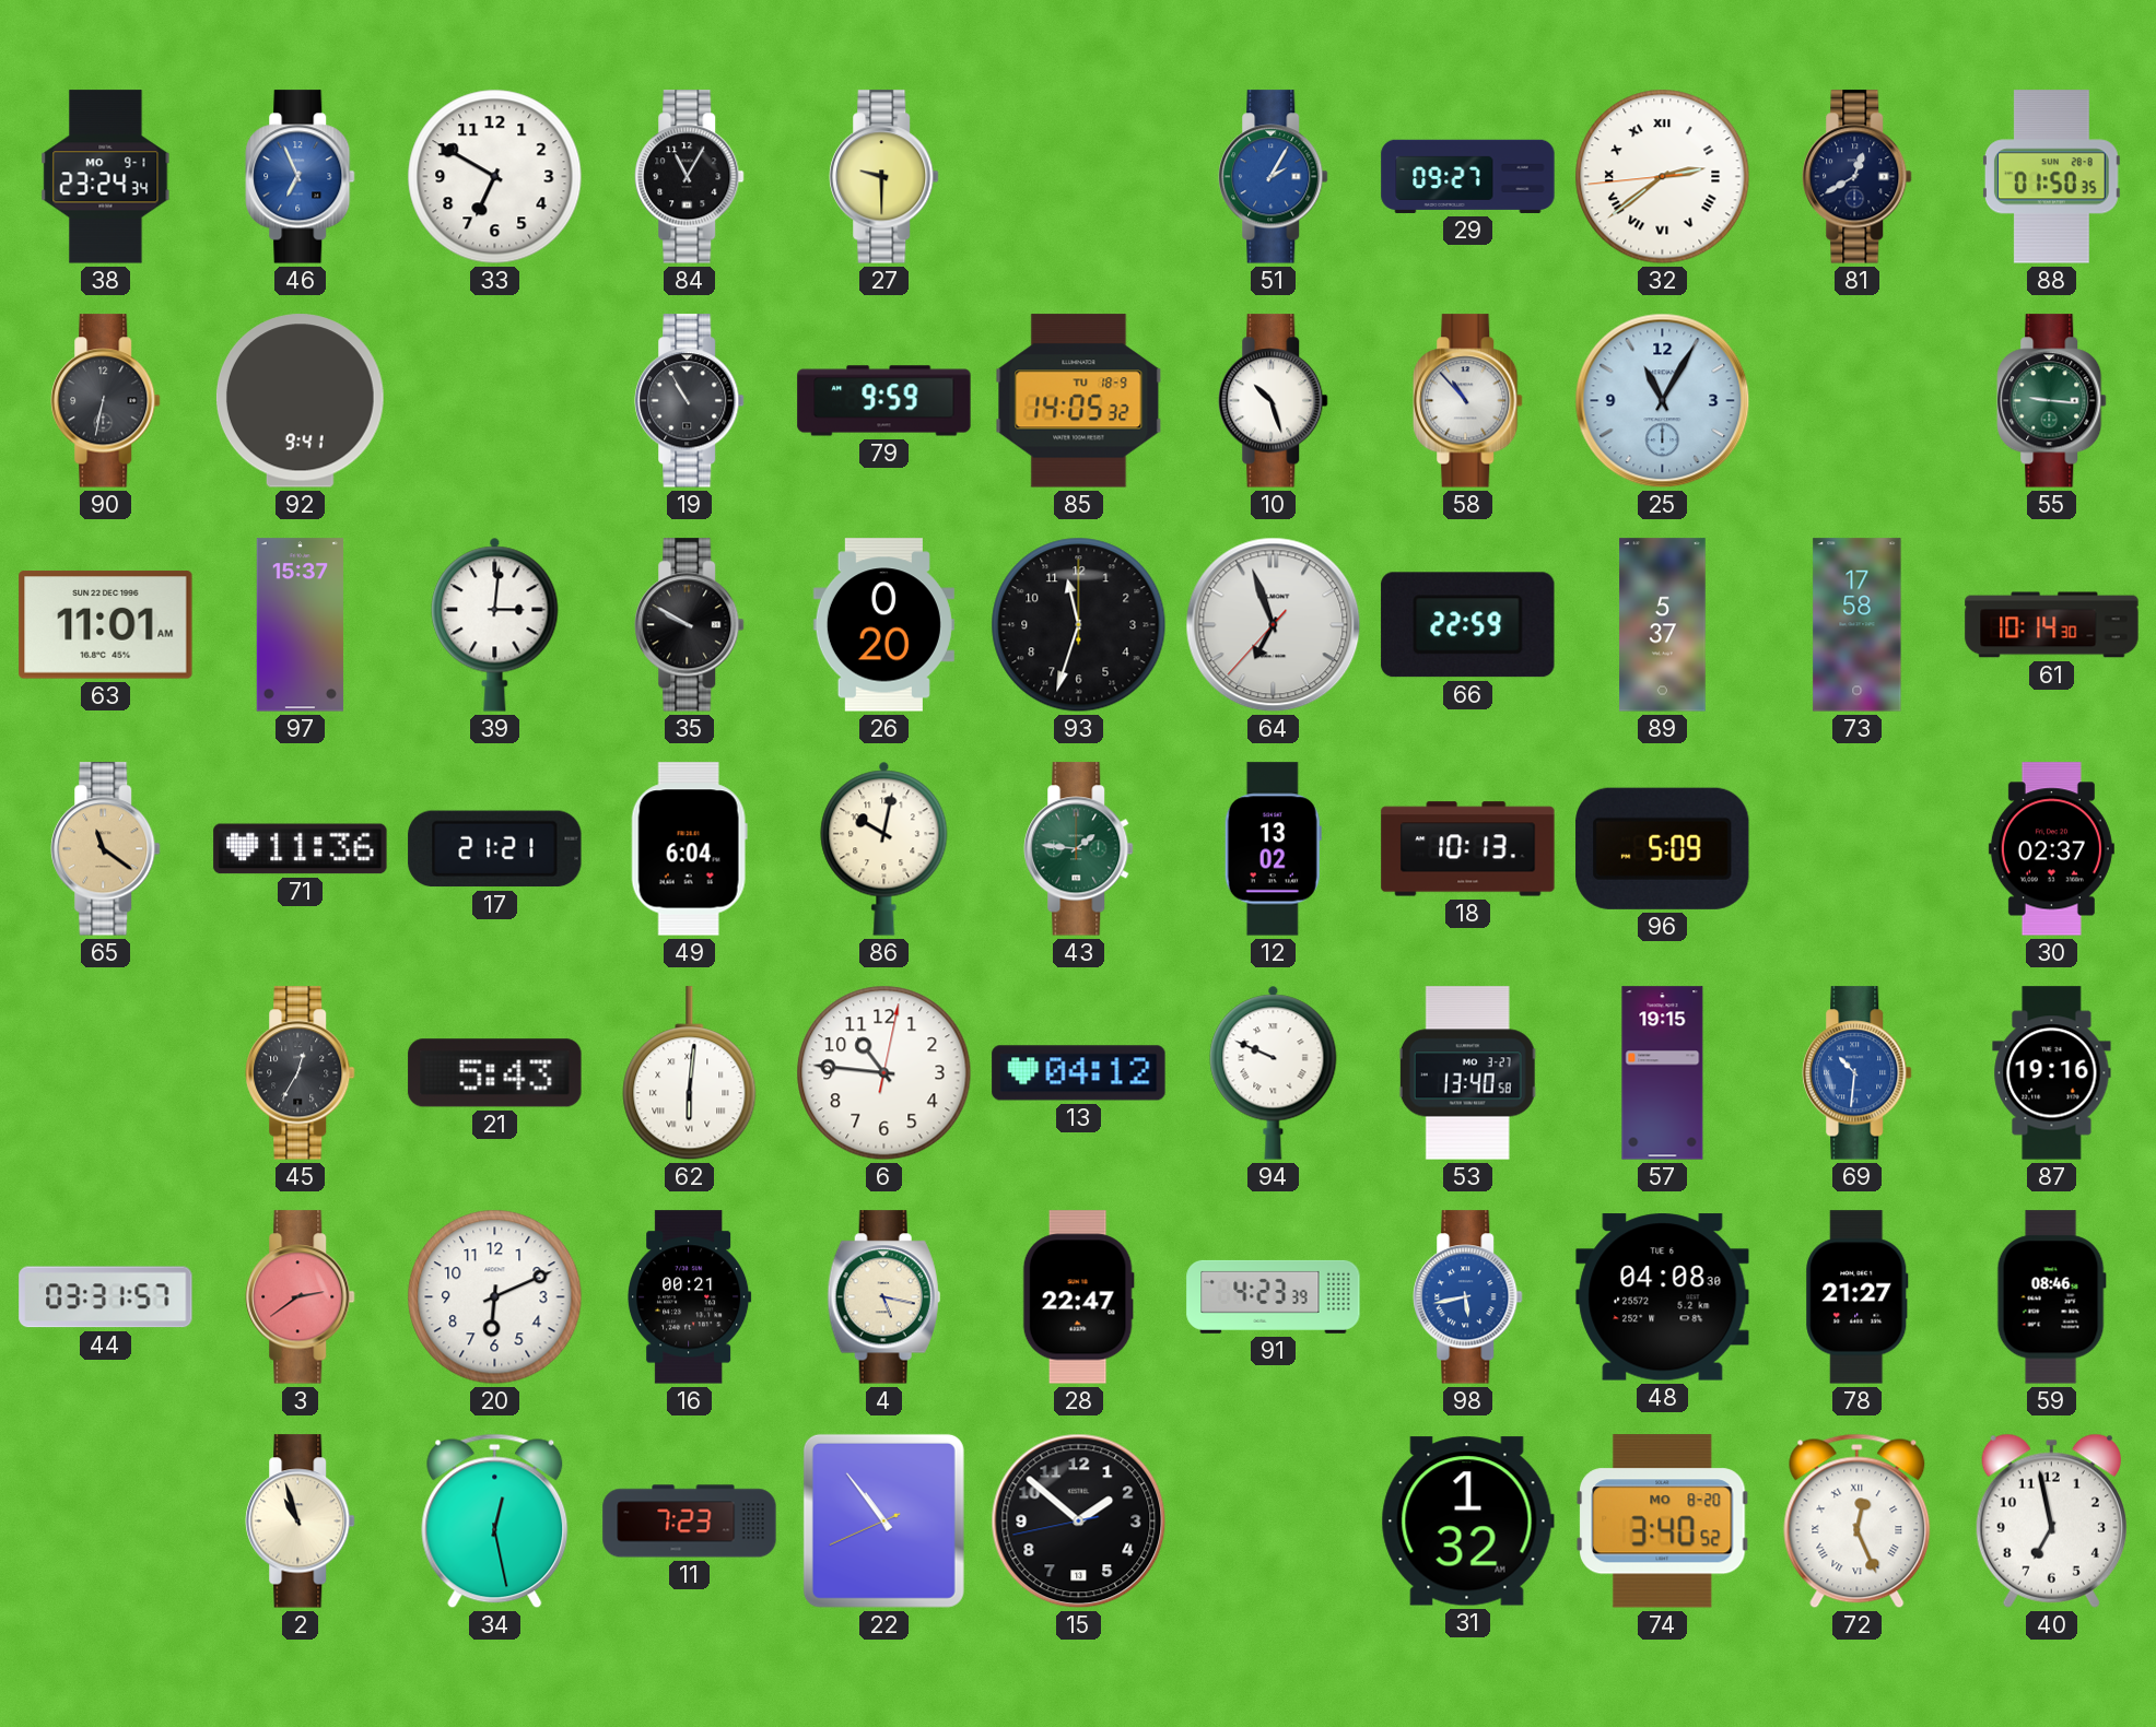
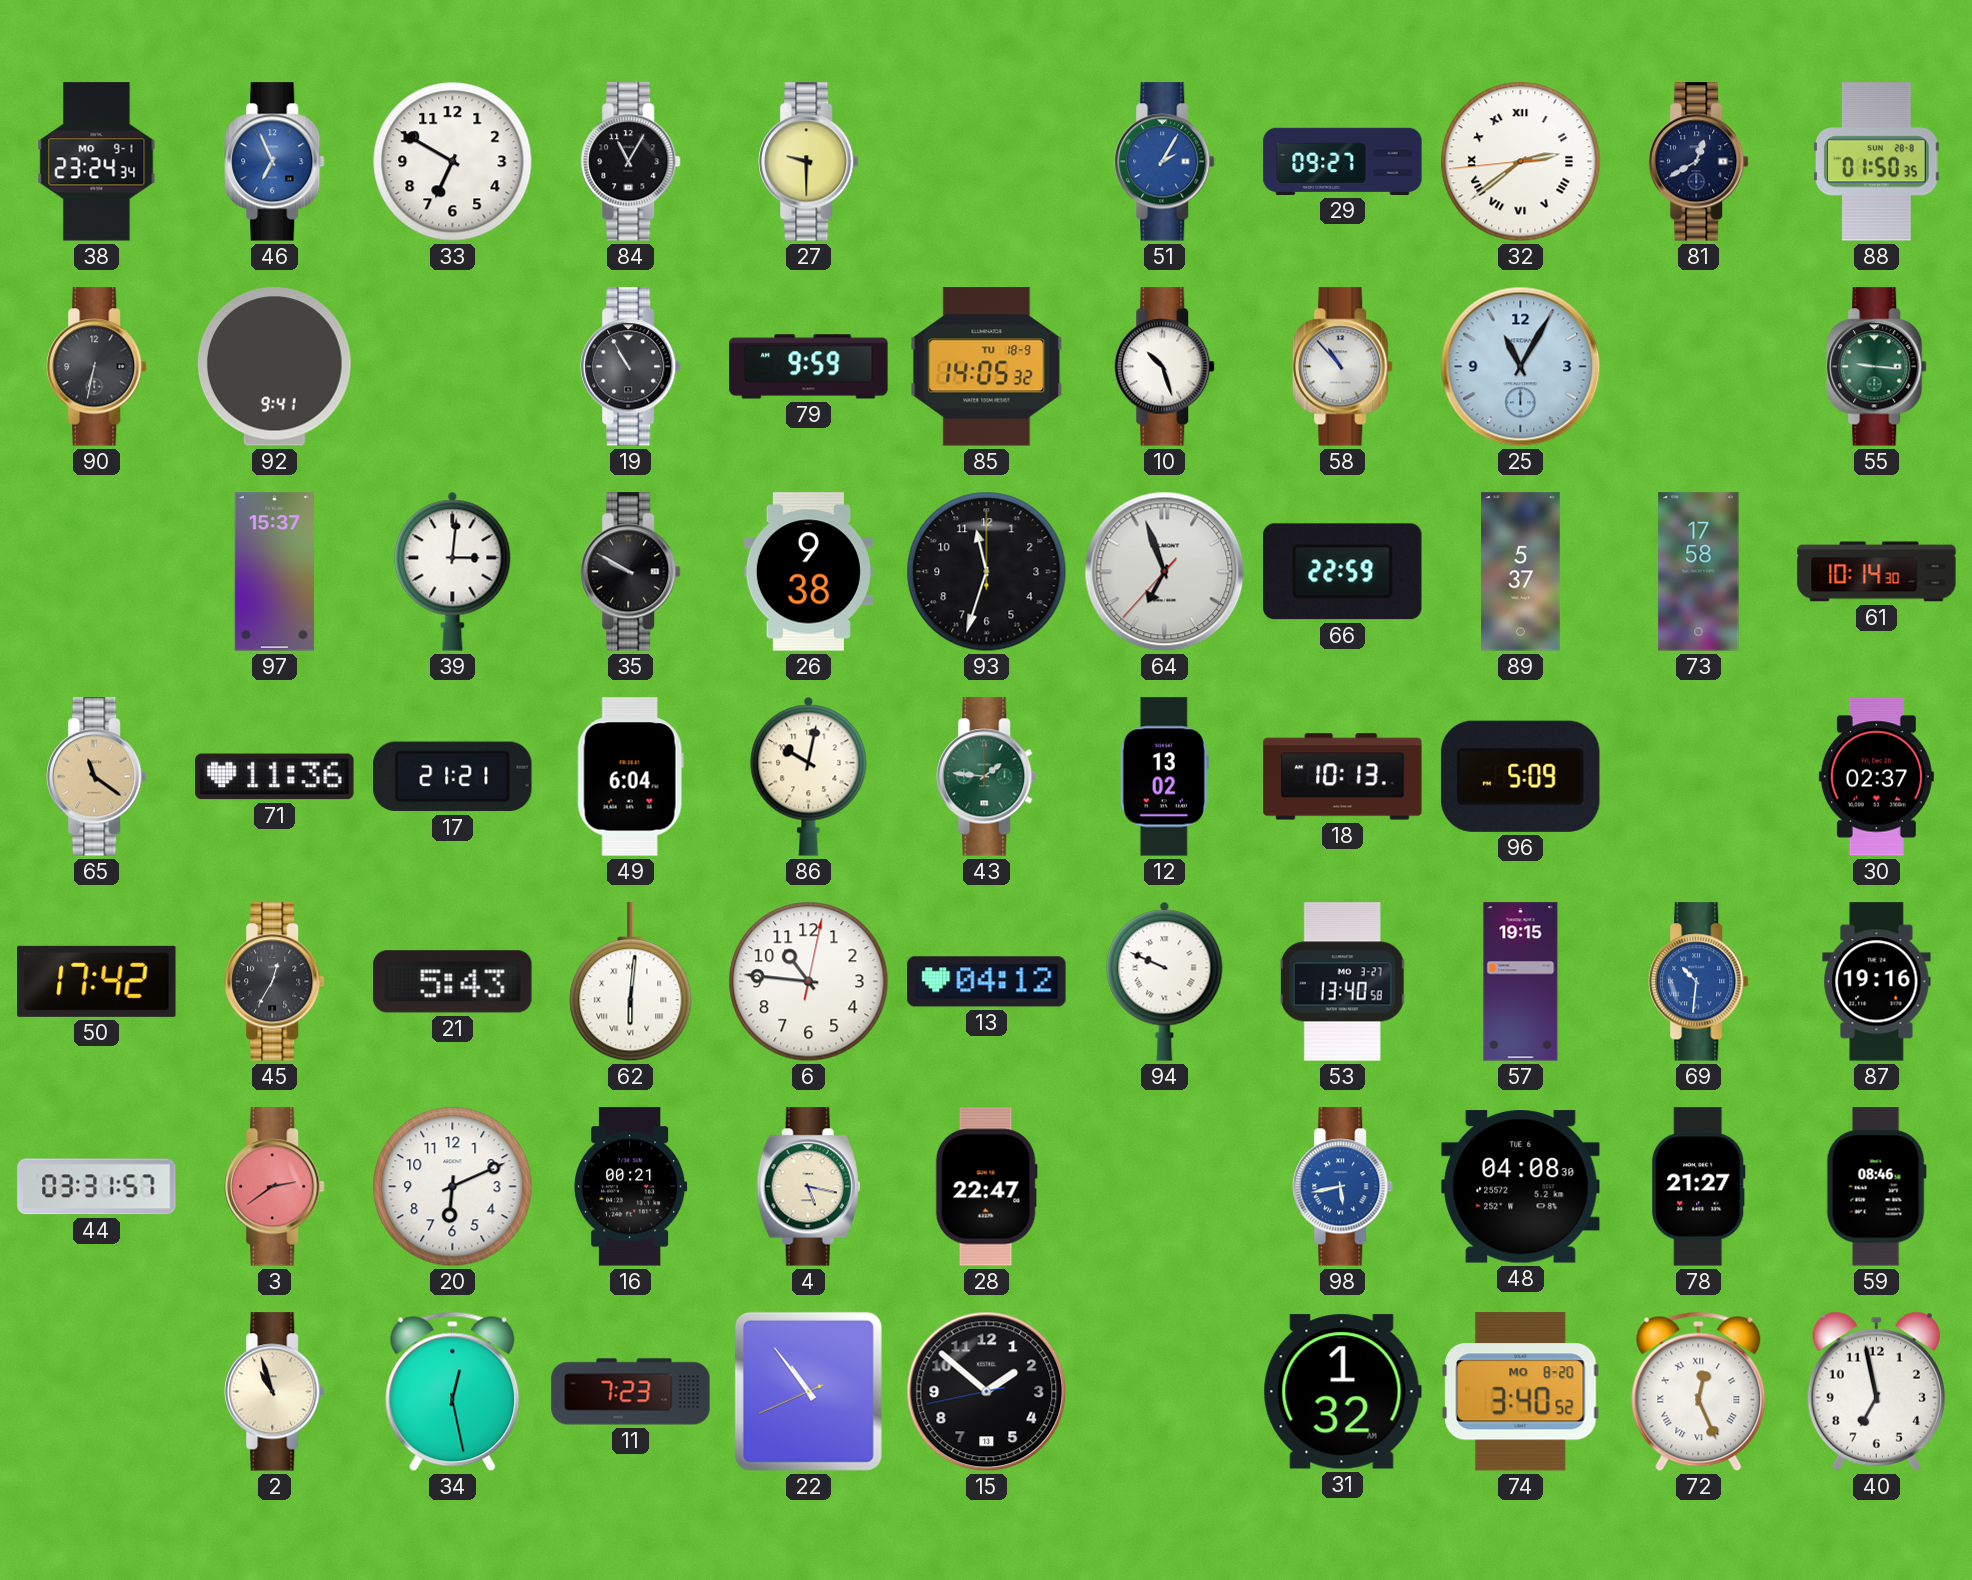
63: 11:01 -> none (106, 625)
26: 0:20 -> 9:38 (808, 572)
50: none -> 17:42 (97, 981)
91: 4:23 -> none (1274, 1296)
